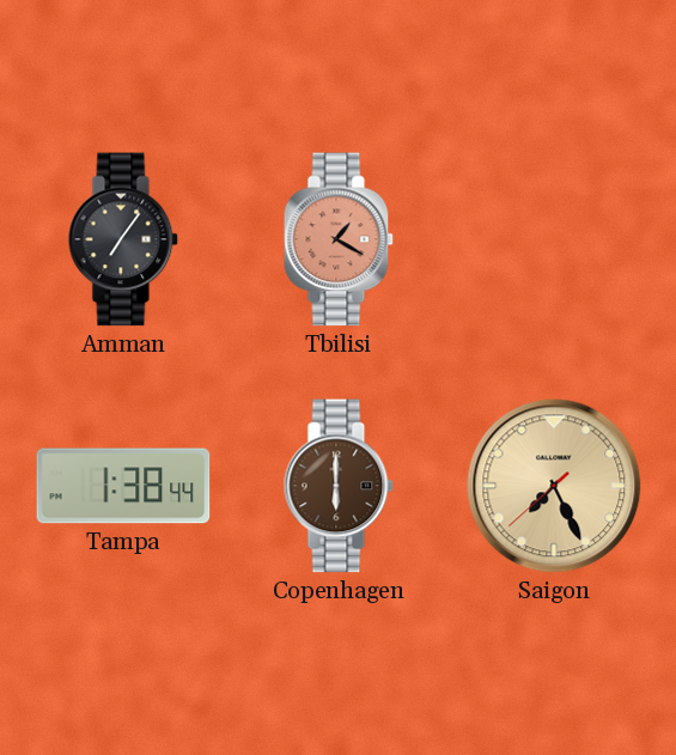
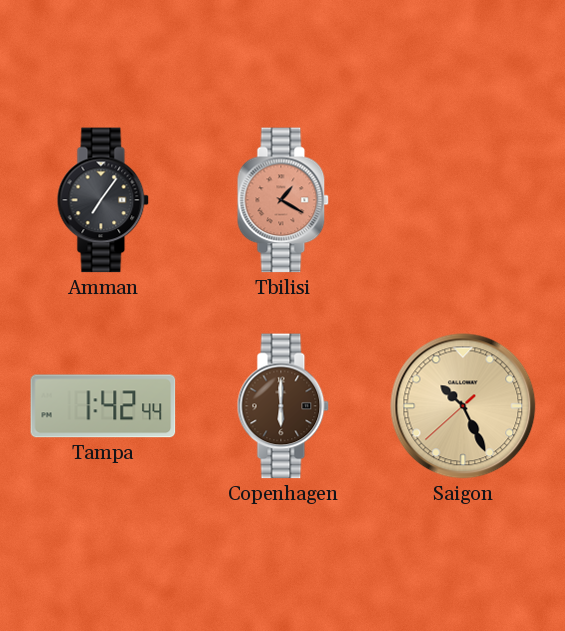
Tampa: 1:38 -> 1:42 (103, 406)
Saigon: 7:25 -> 10:25 (463, 406)
